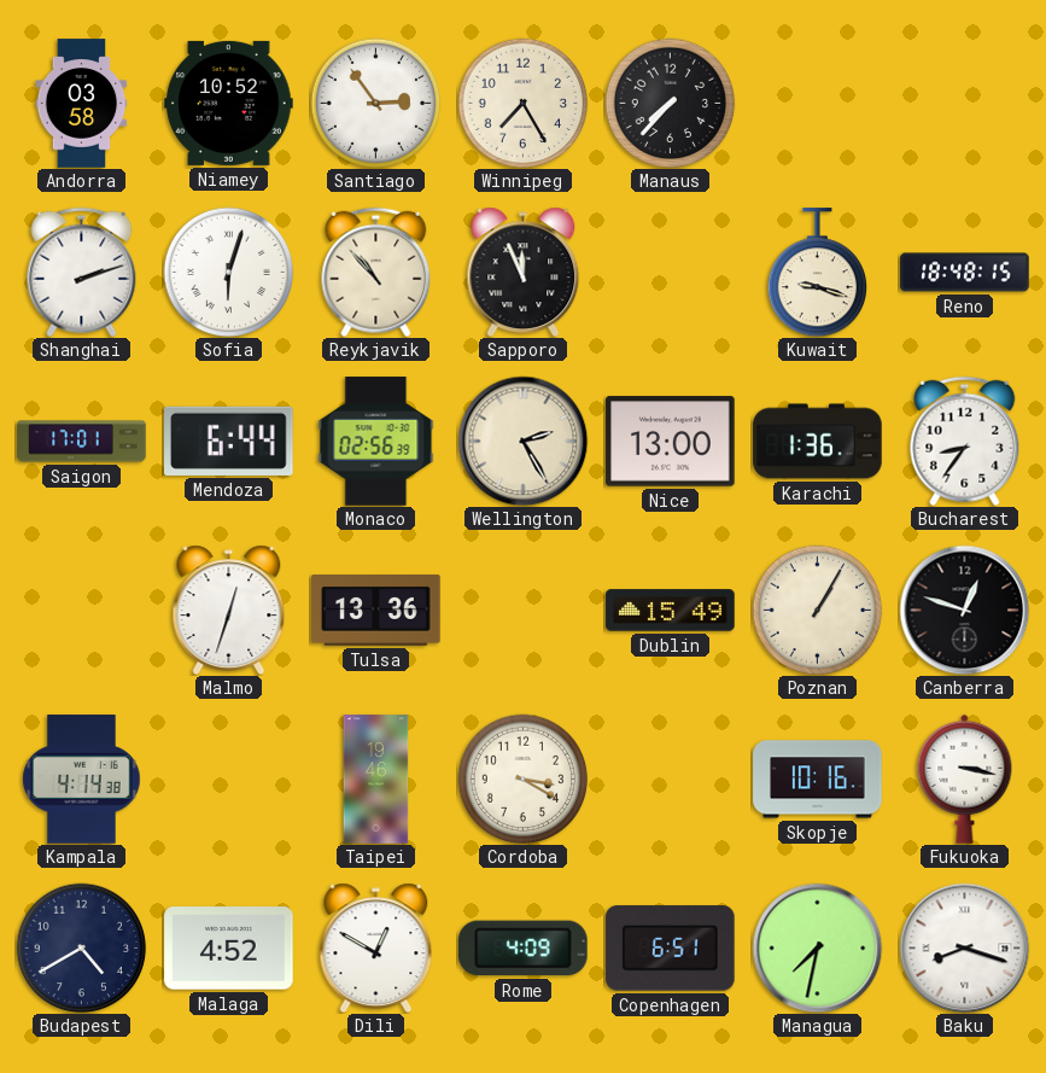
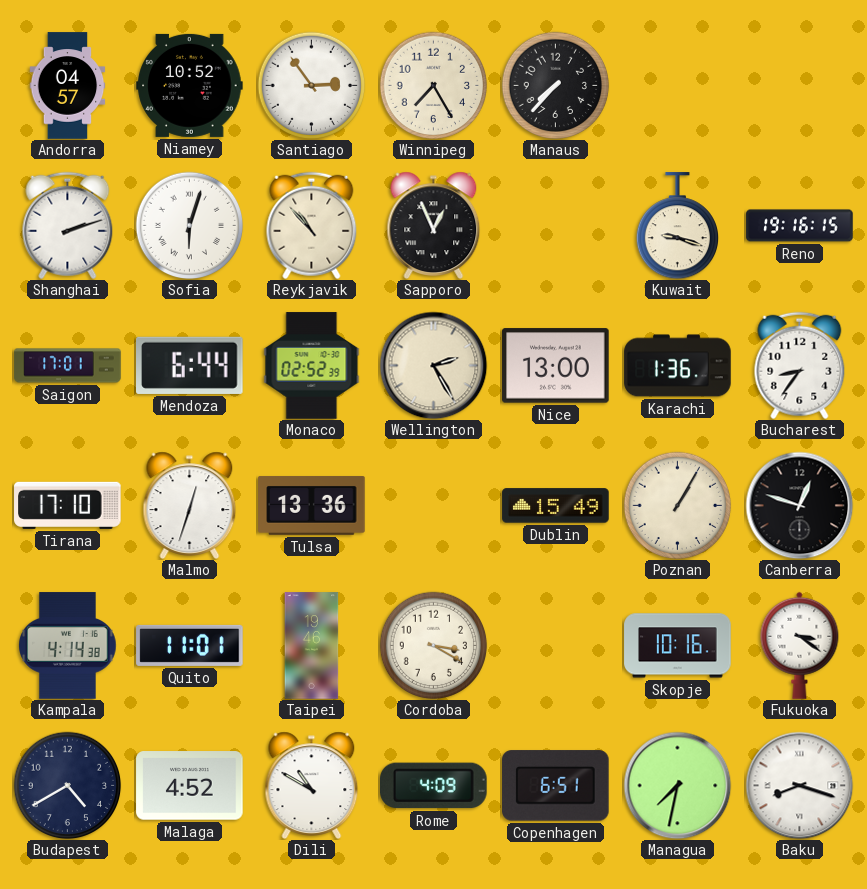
Andorra: 03:58 -> 04:57 (68, 86)
Sapporo: 11:56 -> 12:56 (434, 225)
Reno: 18:48 -> 19:16 (800, 226)
Monaco: 02:56 -> 02:52 (312, 366)
Tirana: none -> 17:10 (68, 505)
Quito: none -> 11:01 (190, 645)
Fukuoka: 3:17 -> 3:21 (800, 645)
Dili: 12:50 -> 10:50 (312, 785)
